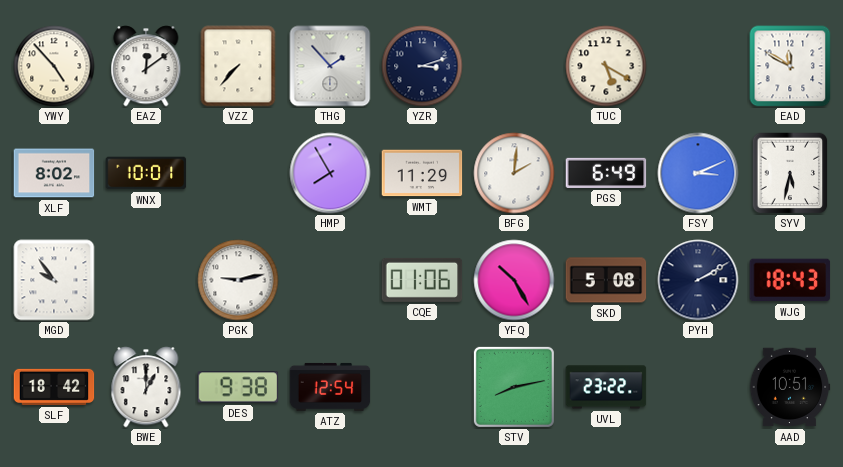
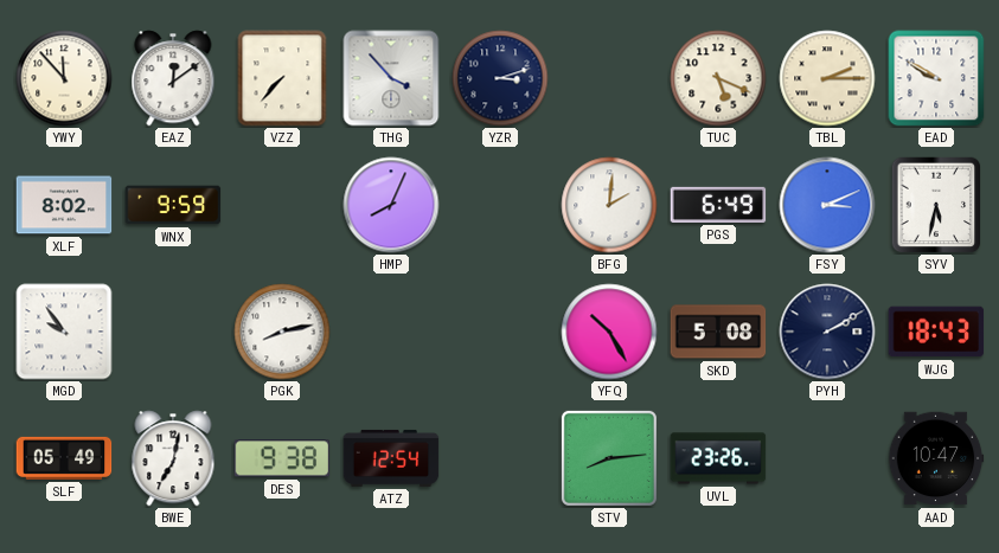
YWY: 4:53 -> 11:53 (64, 78)
THG: 1:53 -> 3:53 (391, 78)
TUC: 5:20 -> 5:19 (718, 78)
TBL: none -> 2:15 (827, 78)
EAD: 11:50 -> 9:50 (936, 78)
WNX: 10:01 -> 9:59 (173, 205)
HMP: 7:55 -> 8:04 (391, 205)
WMT: 11:29 -> none (422, 173)
PGK: 9:13 -> 8:13 (282, 332)
CQE: 01:06 -> none (422, 280)
SLF: 18:42 -> 05:49 (64, 458)
BWE: 1:00 -> 7:02 (173, 458)
STV: 8:13 -> 8:14 (609, 458)
UVL: 23:22 -> 23:26 (718, 458)
AAD: 10:51 -> 10:47 (936, 458)
